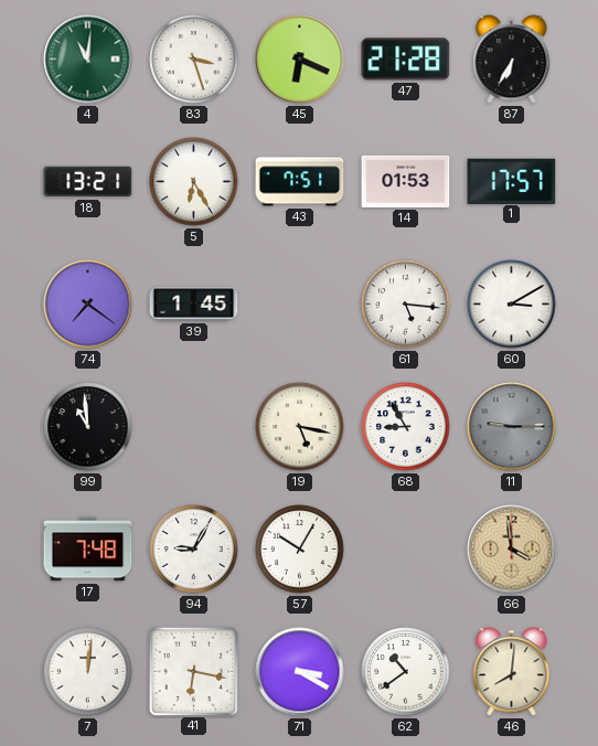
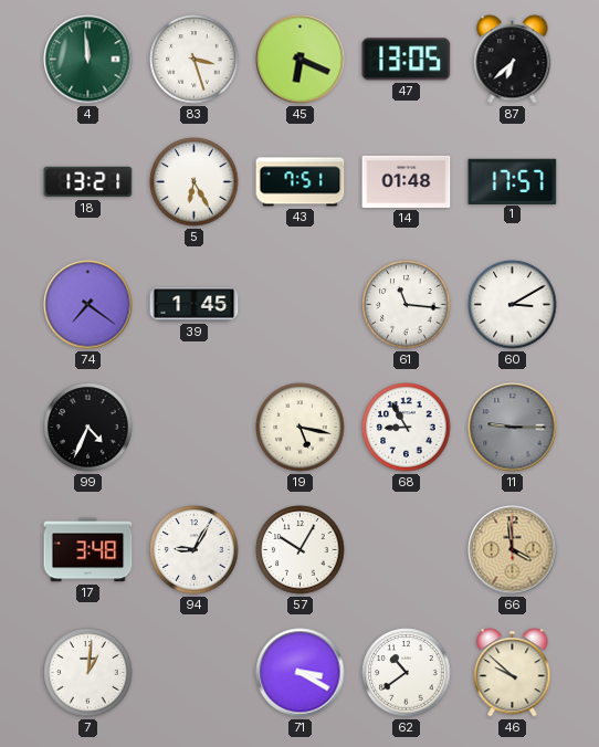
4: 11:01 -> 11:59 (88, 60)
47: 21:28 -> 13:05 (407, 60)
87: 6:35 -> 6:38 (513, 60)
14: 01:53 -> 01:48 (407, 181)
61: 5:16 -> 11:16 (407, 305)
99: 10:59 -> 4:34 (88, 428)
17: 7:48 -> 3:48 (88, 550)
7: 12:01 -> 1:01 (88, 673)
41: 6:17 -> none (193, 671)
46: 8:01 -> 9:52 (513, 673)
